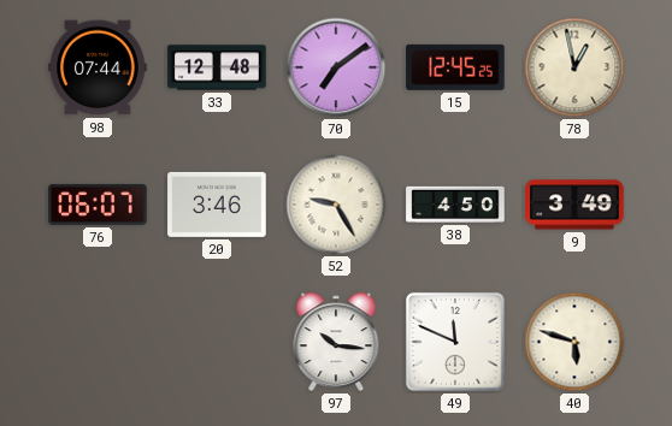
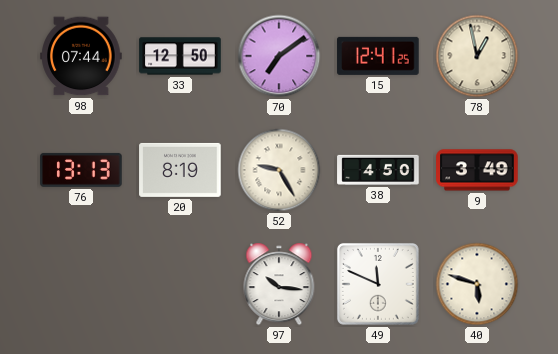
33: 12:48 -> 12:50 (180, 56)
15: 12:45 -> 12:41 (378, 56)
76: 06:07 -> 13:13 (81, 170)
20: 3:46 -> 8:19 (180, 170)
